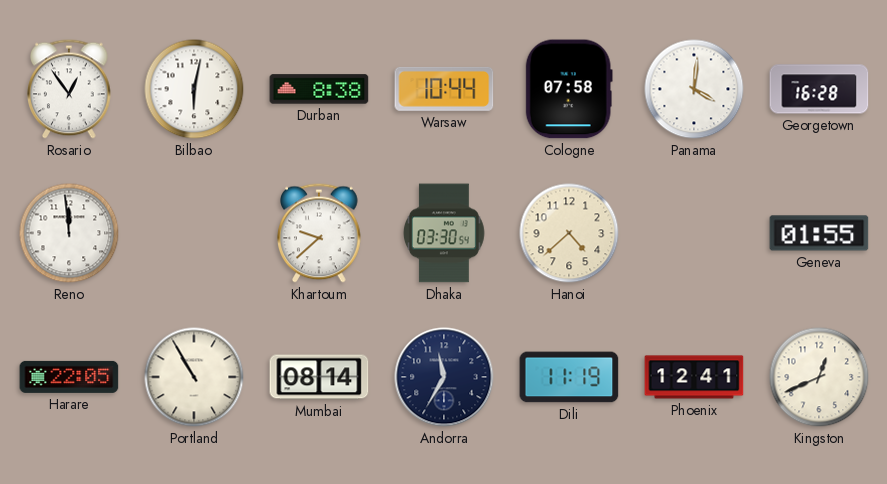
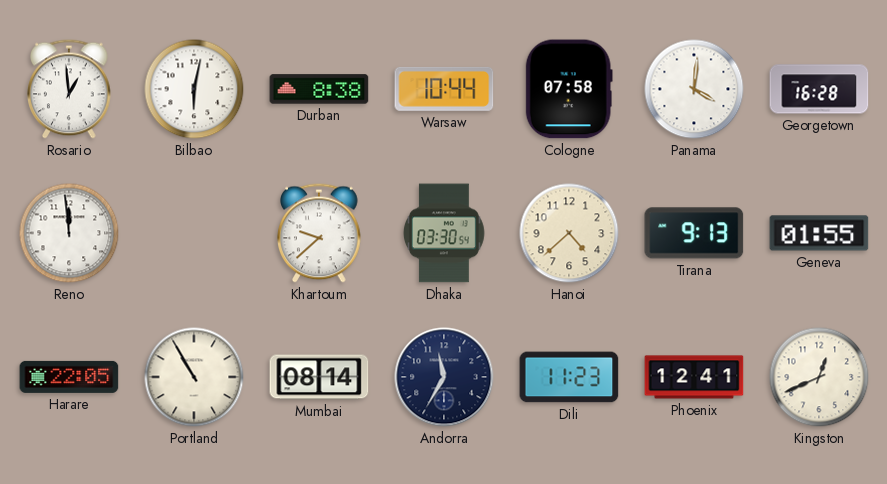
Rosario: 12:54 -> 12:59 (69, 89)
Tirana: none -> 9:13 (694, 233)
Dili: 11:19 -> 11:23 (569, 377)
